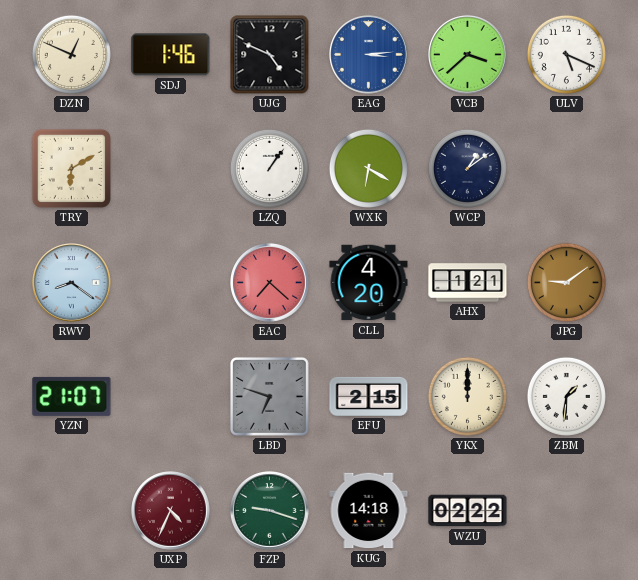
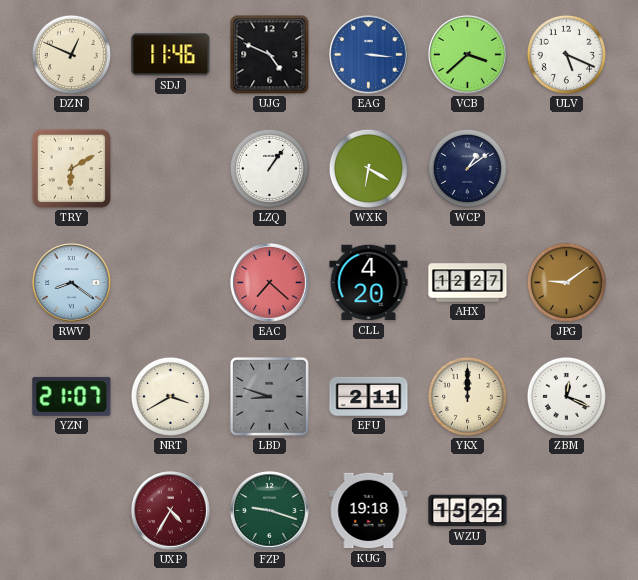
SDJ: 1:46 -> 11:46 (171, 55)
EAG: 3:14 -> 3:16 (369, 55)
AHX: 1:21 -> 12:27 (468, 283)
NRT: none -> 3:40 (170, 396)
LBD: 6:48 -> 8:48 (270, 397)
EFU: 2:15 -> 2:11 (369, 396)
ZBM: 1:31 -> 12:19 (566, 396)
UXP: 4:34 -> 4:35 (171, 511)
KUG: 14:18 -> 19:18 (369, 511)
WZU: 02:22 -> 15:22 (468, 511)
